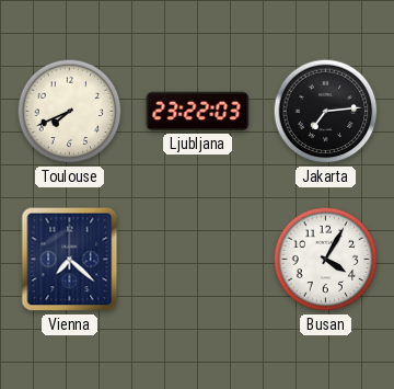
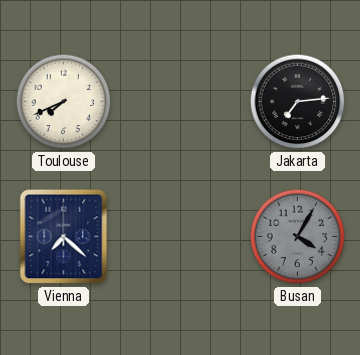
Ljubljana: 23:22 -> none (198, 112)
Busan dial: white -> grey (298, 237)
